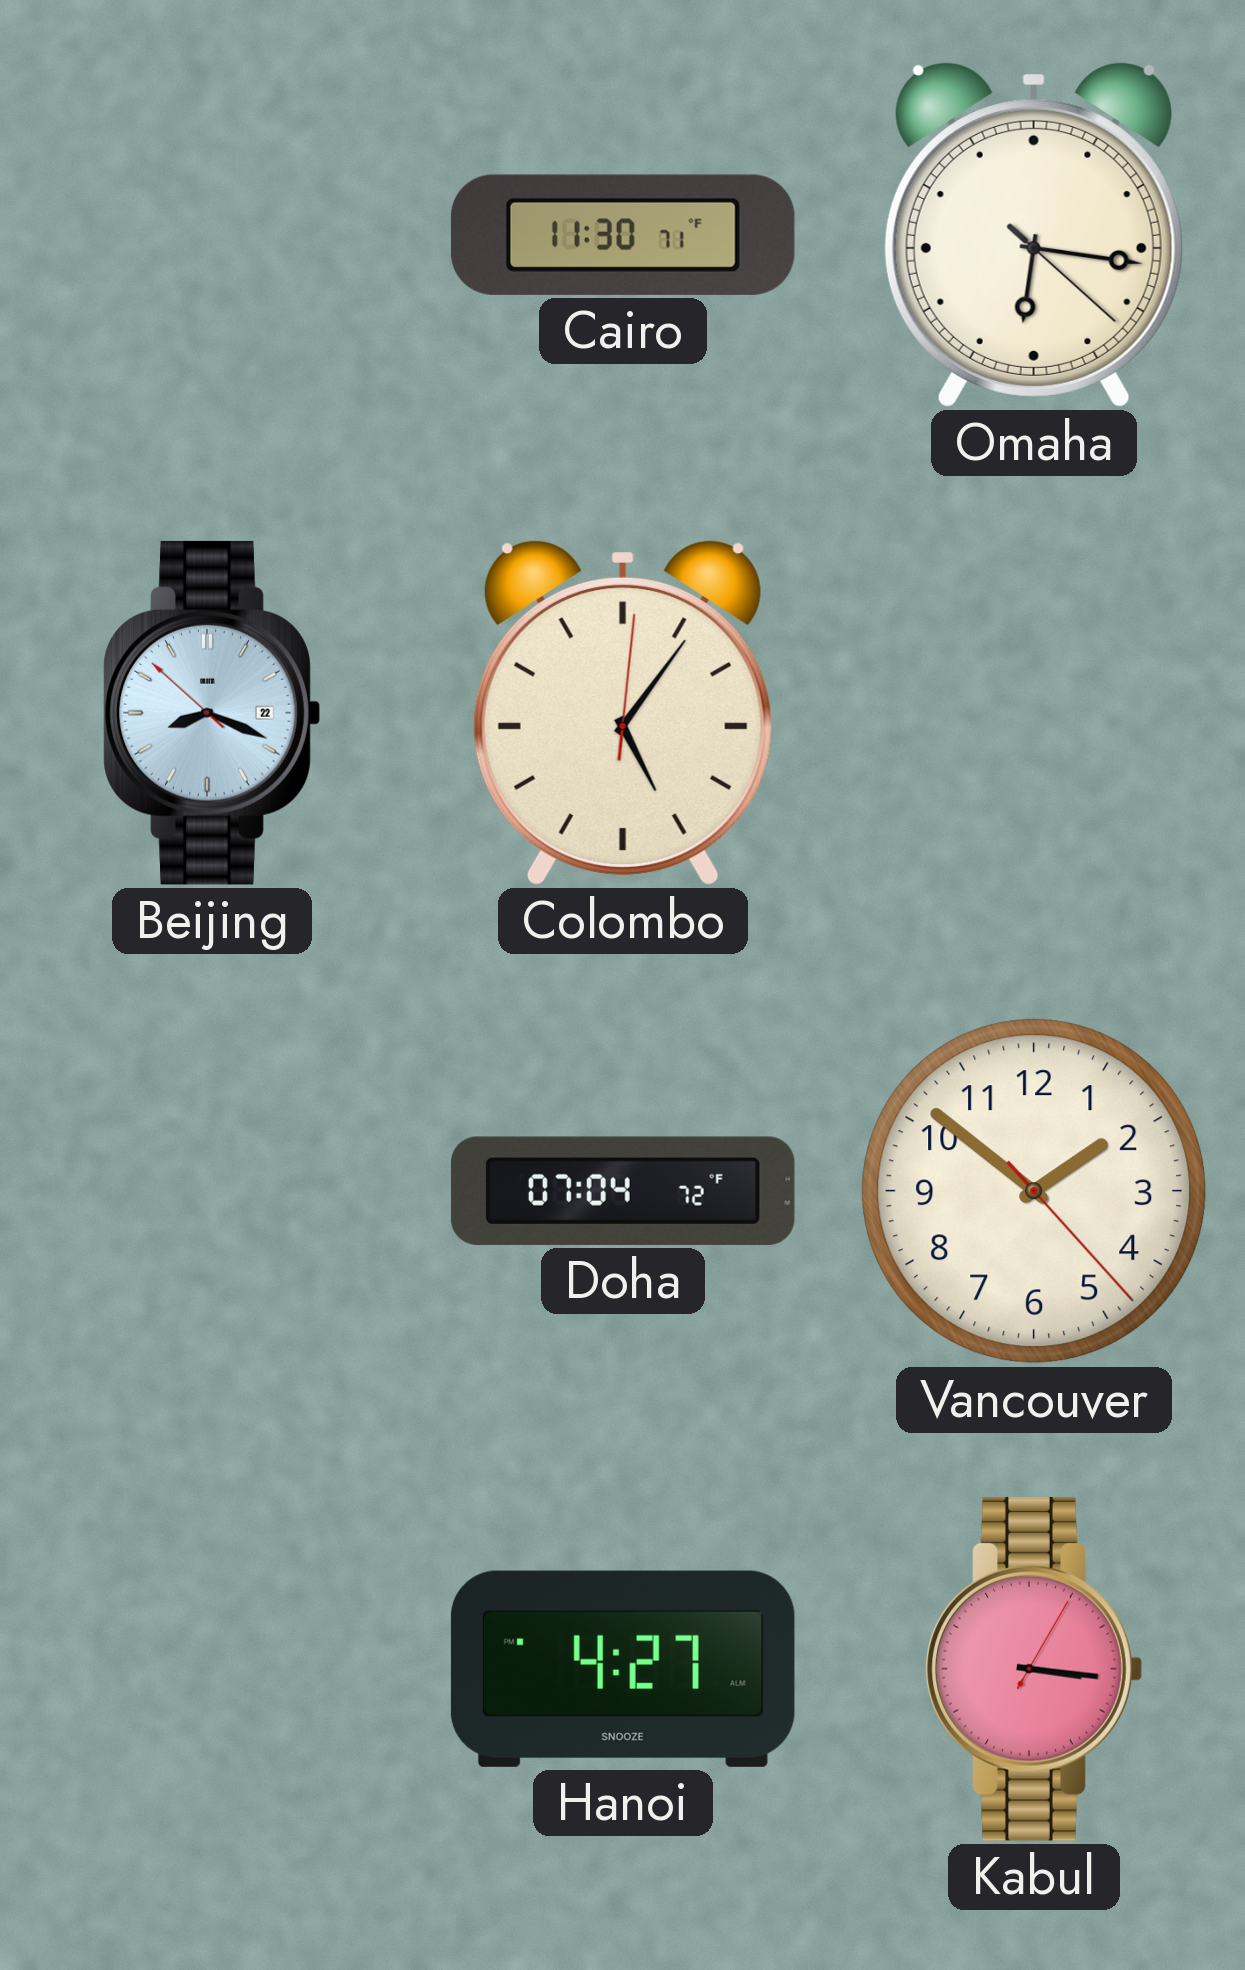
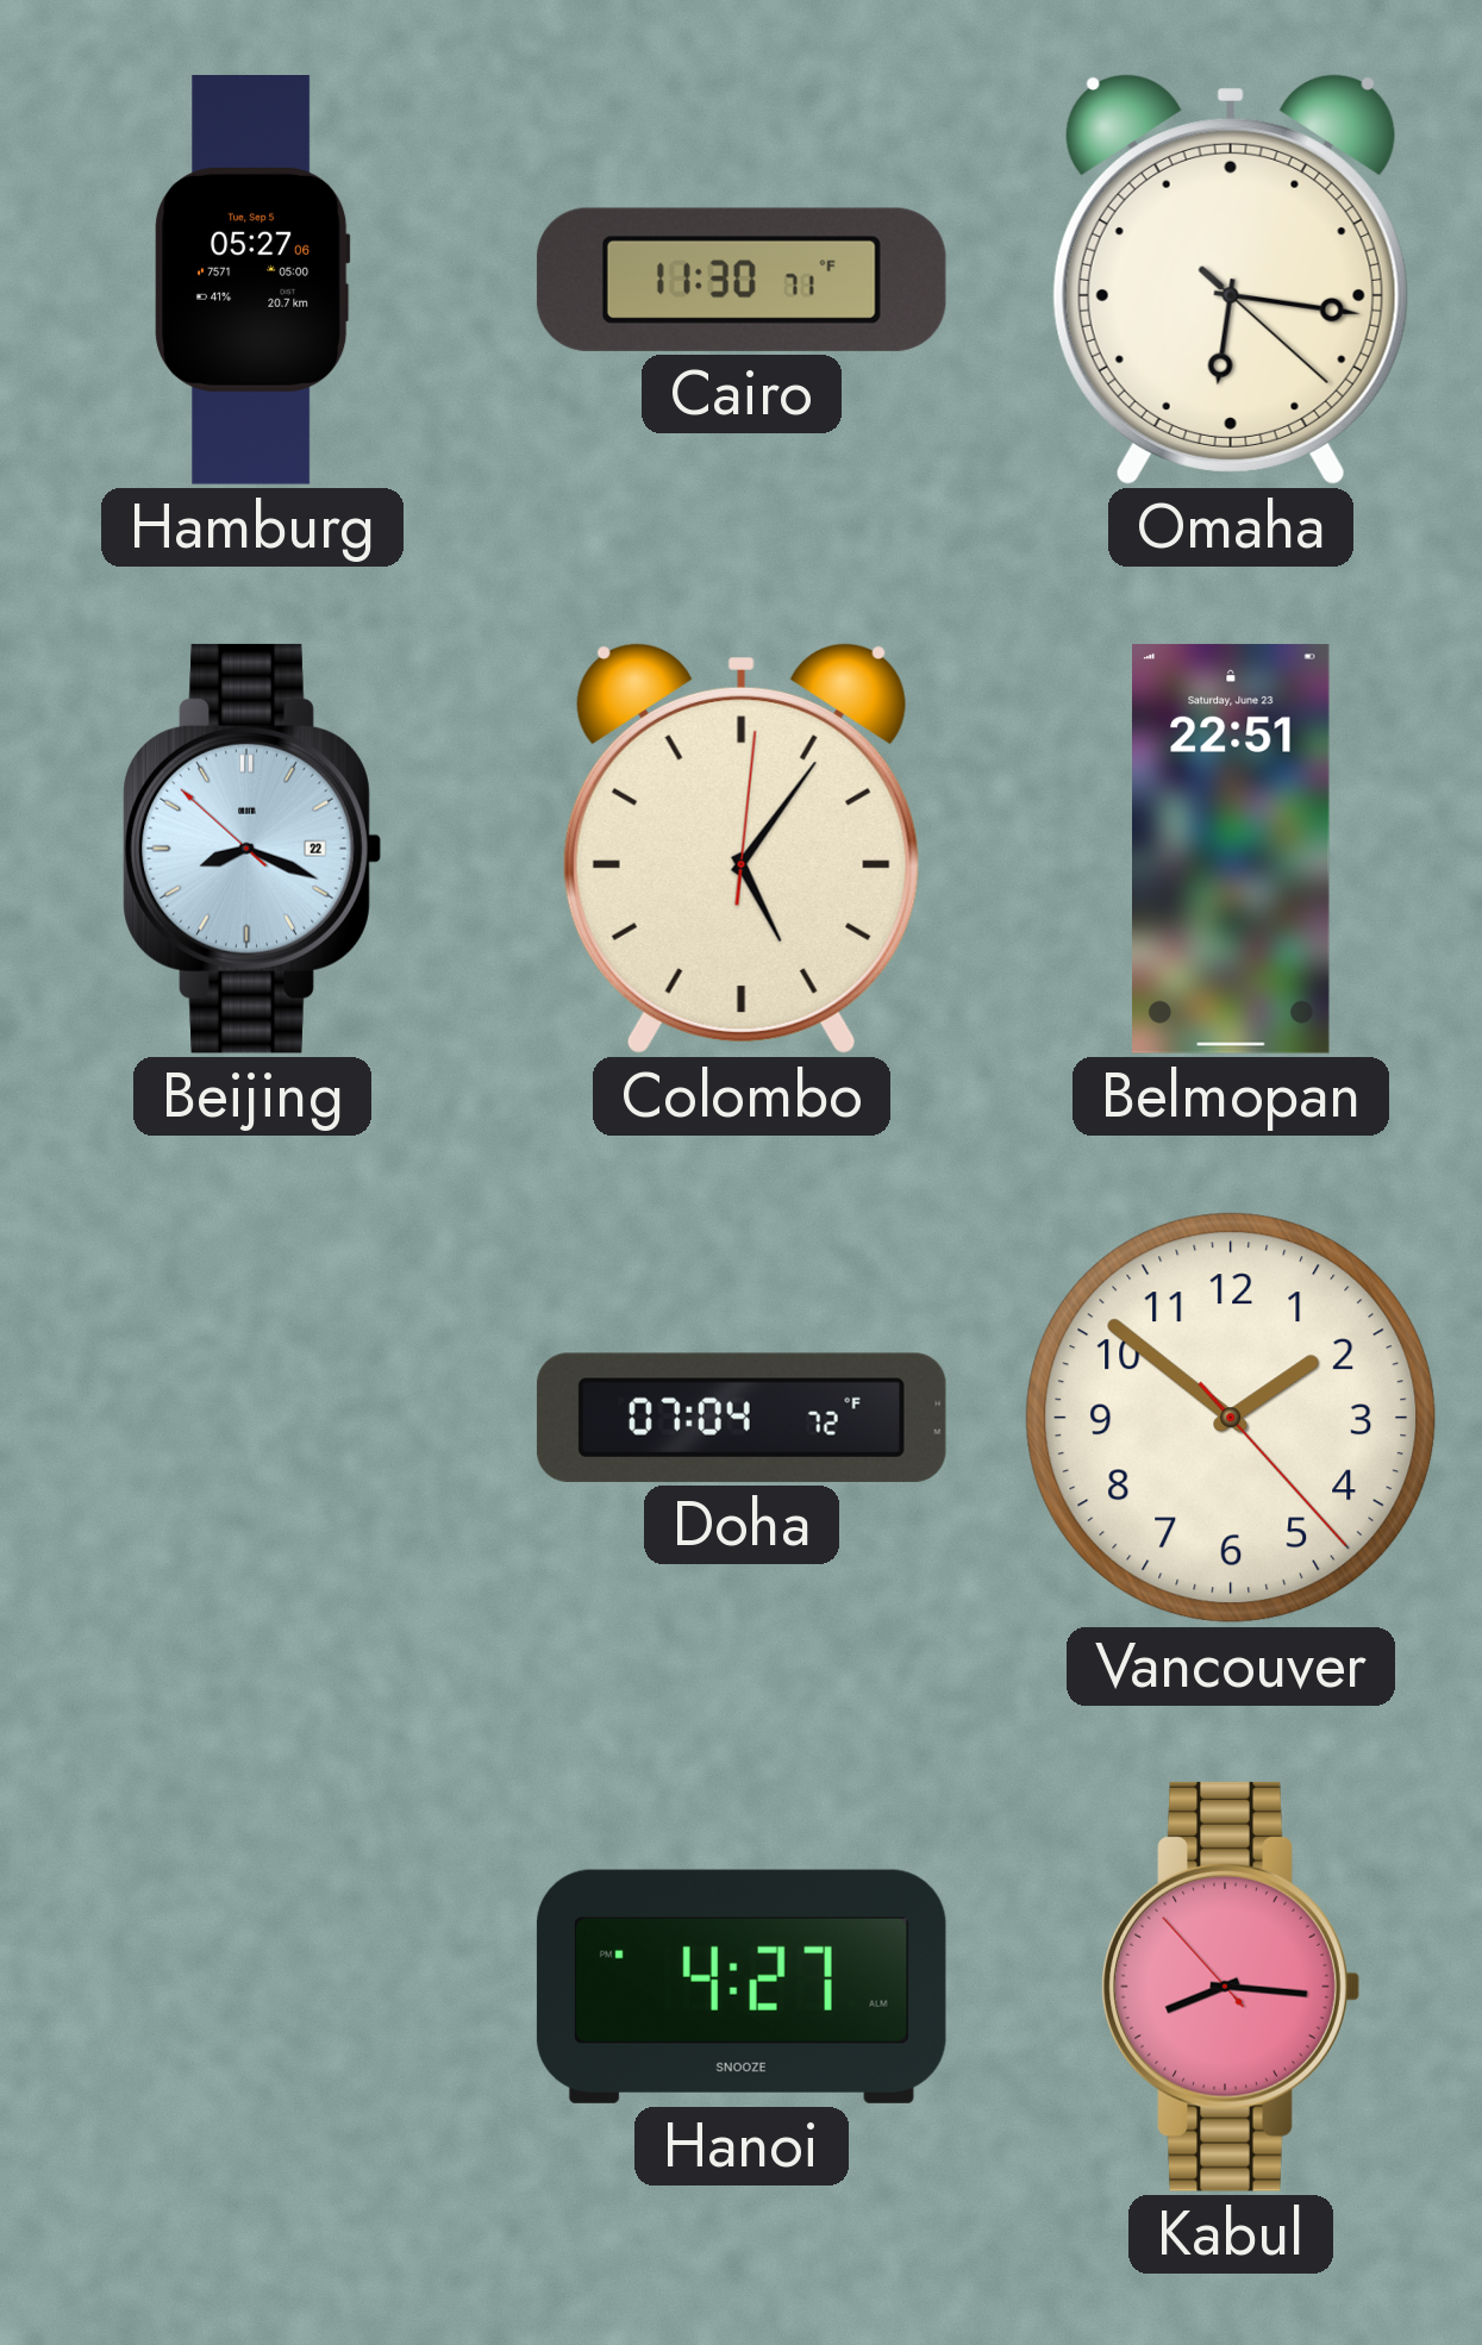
Hamburg: none -> 05:27 (252, 281)
Belmopan: none -> 22:51 (1232, 849)
Kabul: 3:16 -> 8:15 (1231, 1987)
